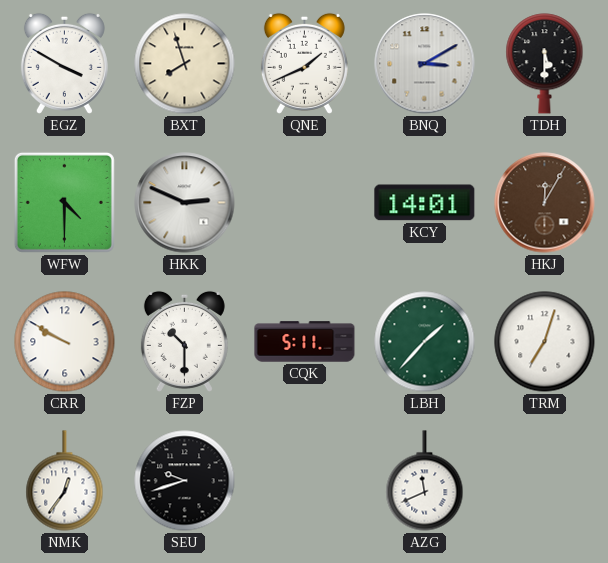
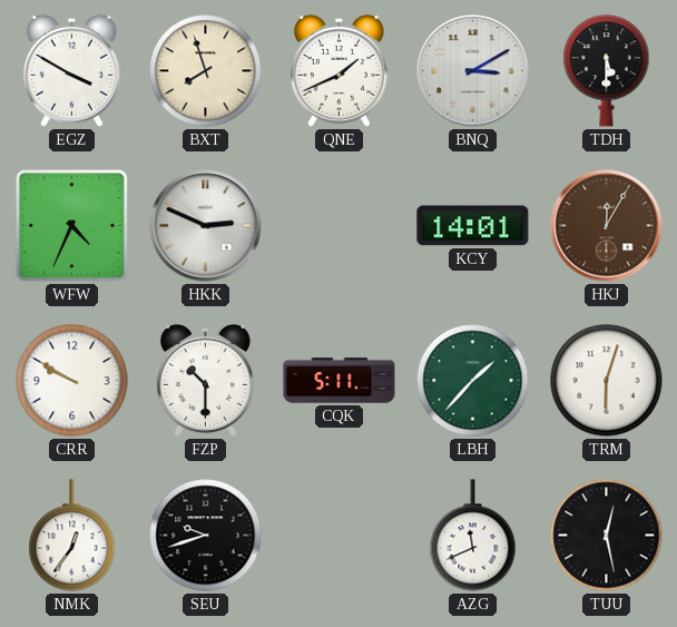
WFW: 4:30 -> 4:34 (71, 225)
TRM: 7:03 -> 6:03 (607, 381)
TUU: none -> 12:28 (607, 536)
